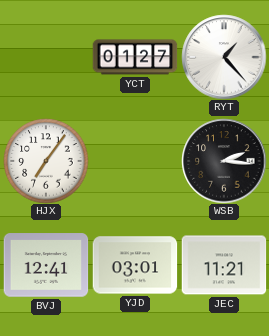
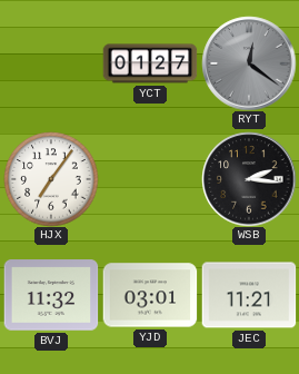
RYT: 1:23 -> 12:21 (249, 63)
RYT dial: white -> grey (249, 63)
BVJ: 12:41 -> 11:32 (51, 295)
